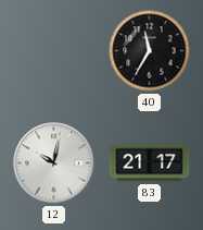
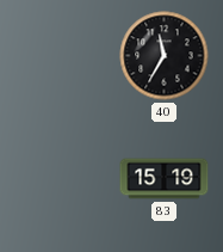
12: 10:02 -> none (54, 164)
83: 21:17 -> 15:19 (165, 179)
